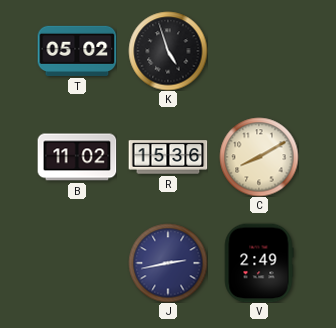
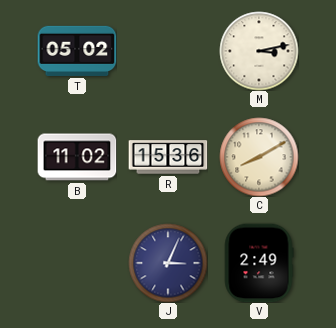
K: 4:57 -> none (168, 51)
M: none -> 3:13 (259, 51)
J: 2:43 -> 3:04 (168, 263)
